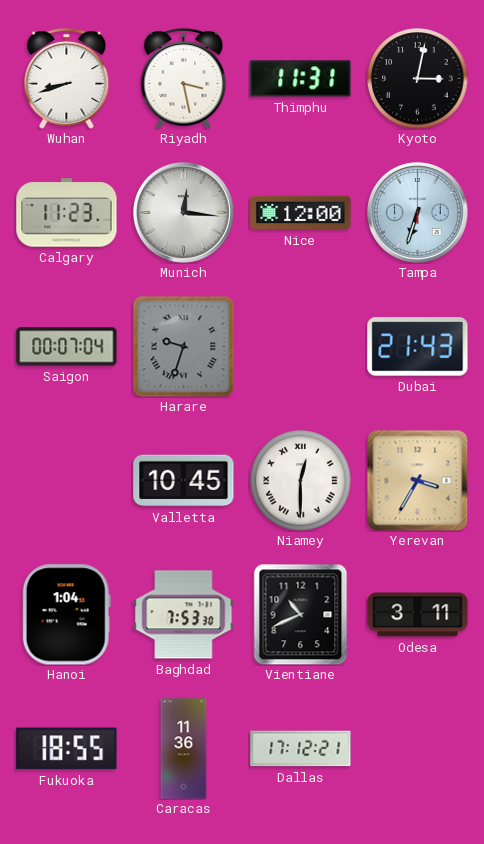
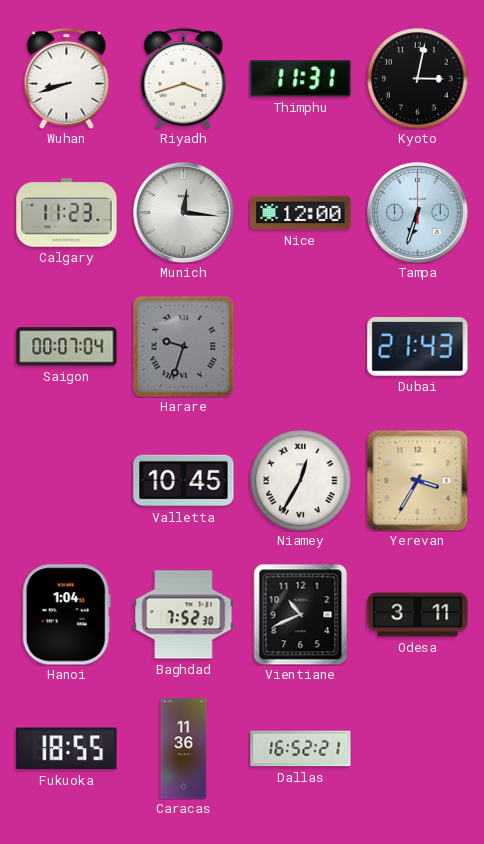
Riyadh: 3:28 -> 3:42 (184, 78)
Niamey: 12:30 -> 12:35 (301, 481)
Baghdad: 7:53 -> 7:52 (184, 615)
Dallas: 17:12 -> 16:52 (301, 749)
